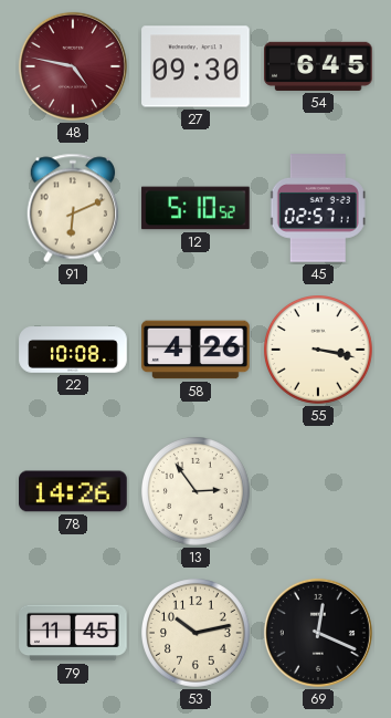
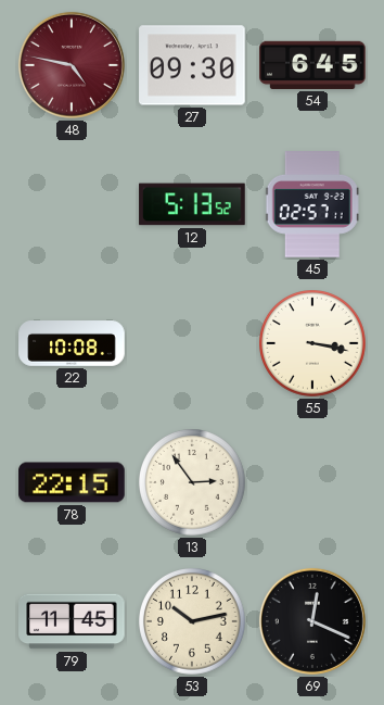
91: 6:11 -> none (73, 208)
12: 5:10 -> 5:13 (192, 204)
58: 4:26 -> none (196, 350)
78: 14:26 -> 22:15 (72, 482)
